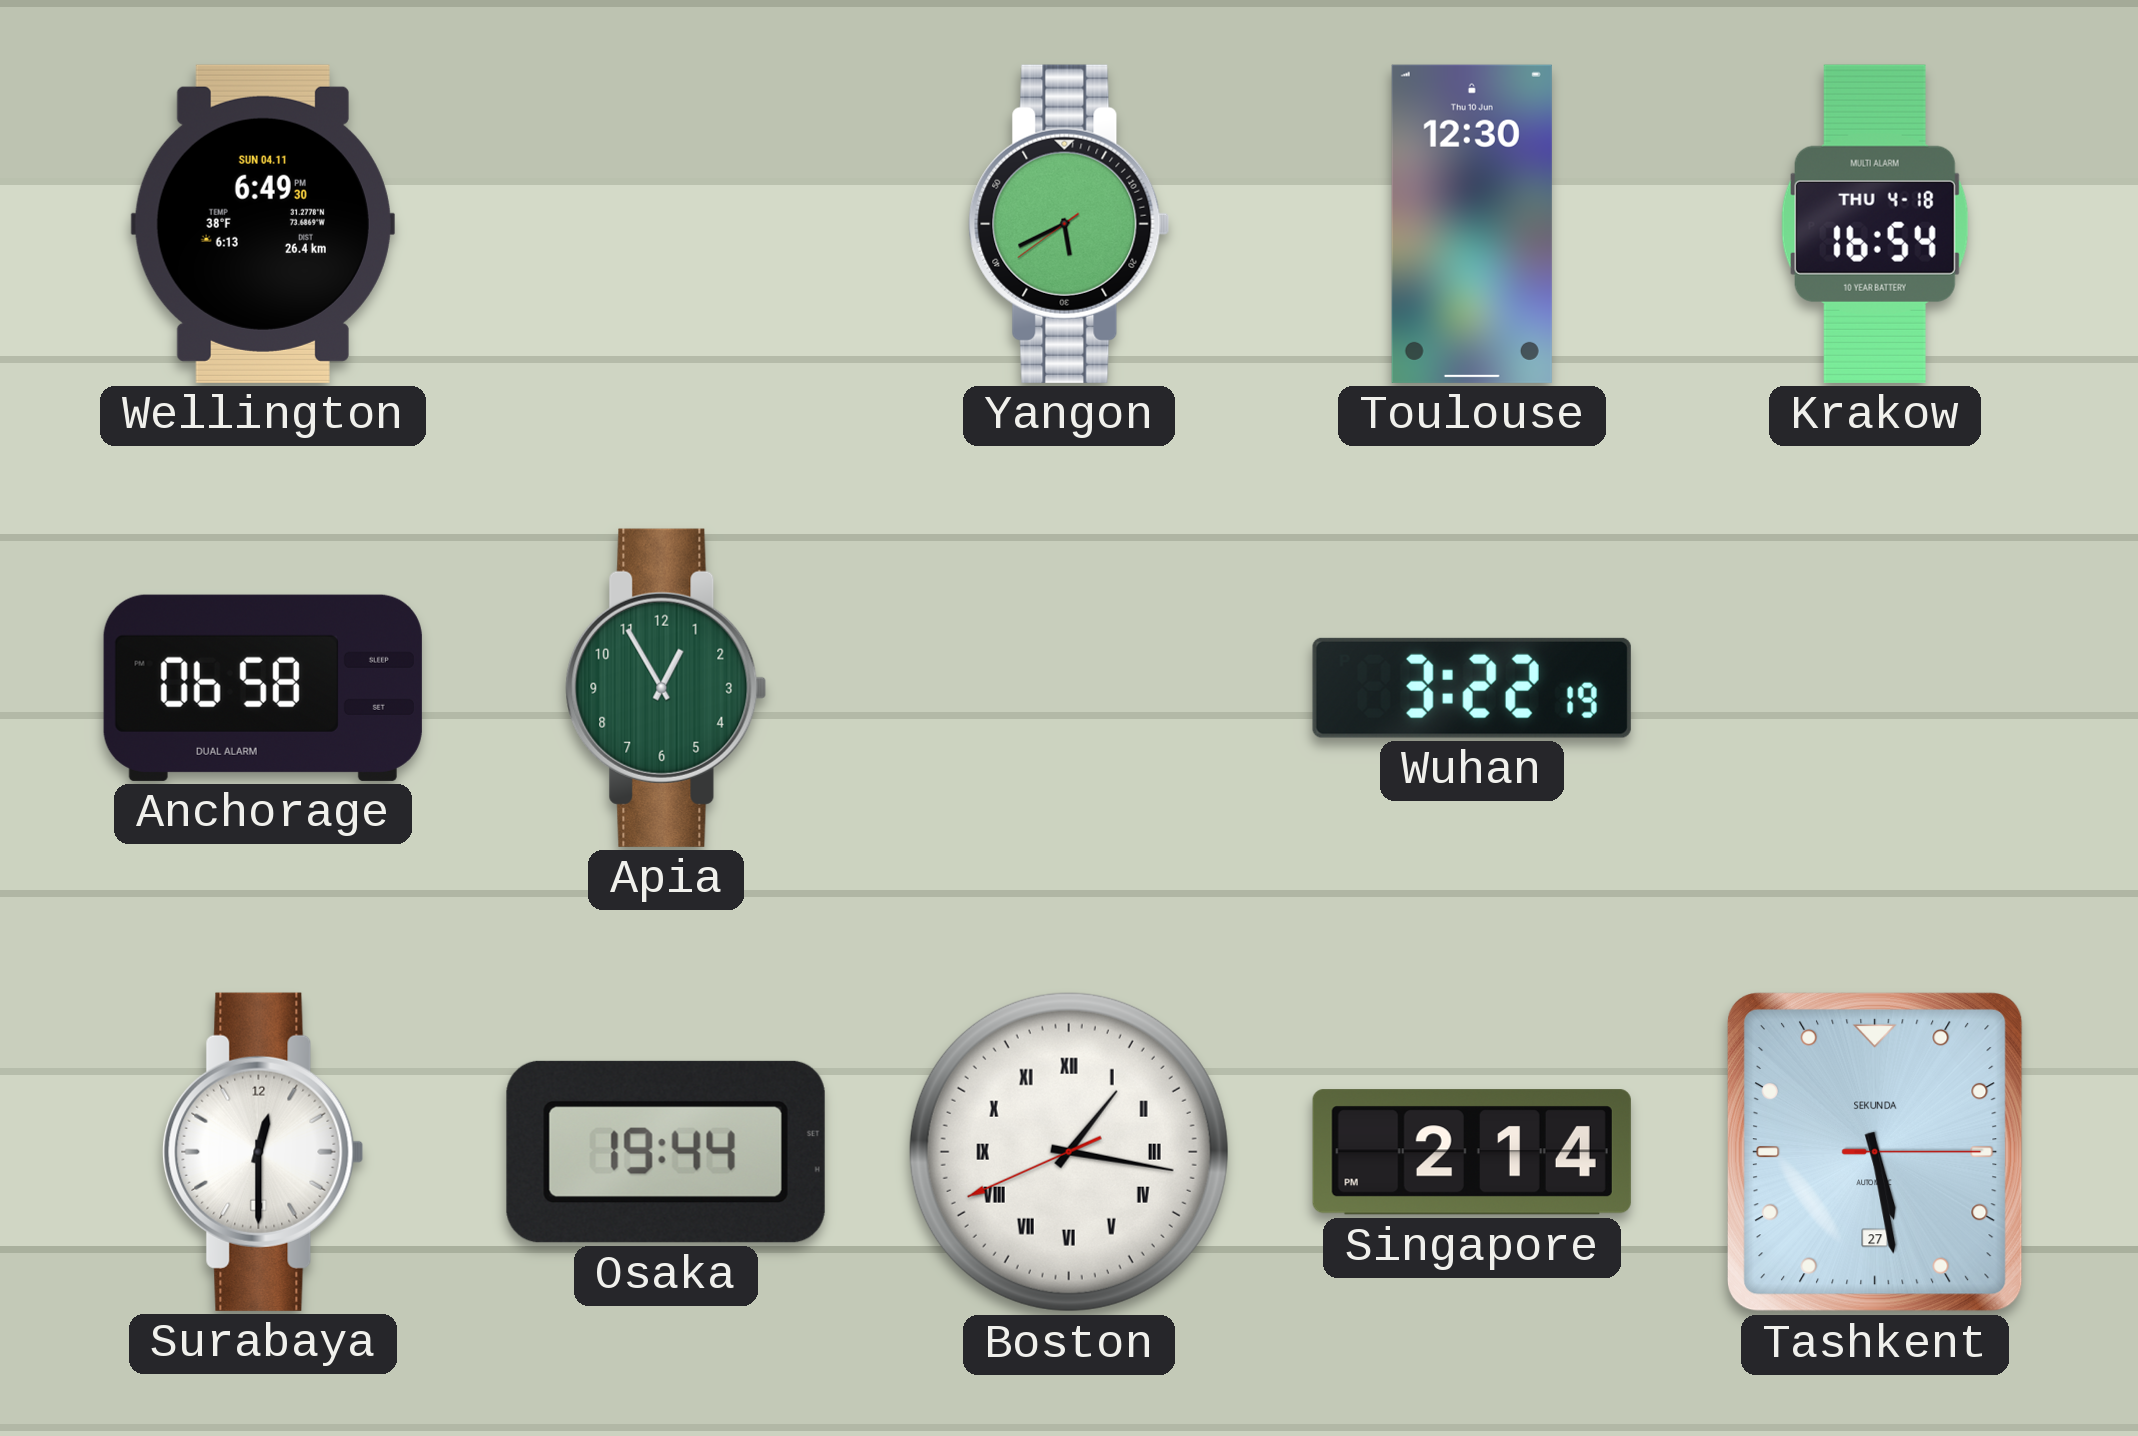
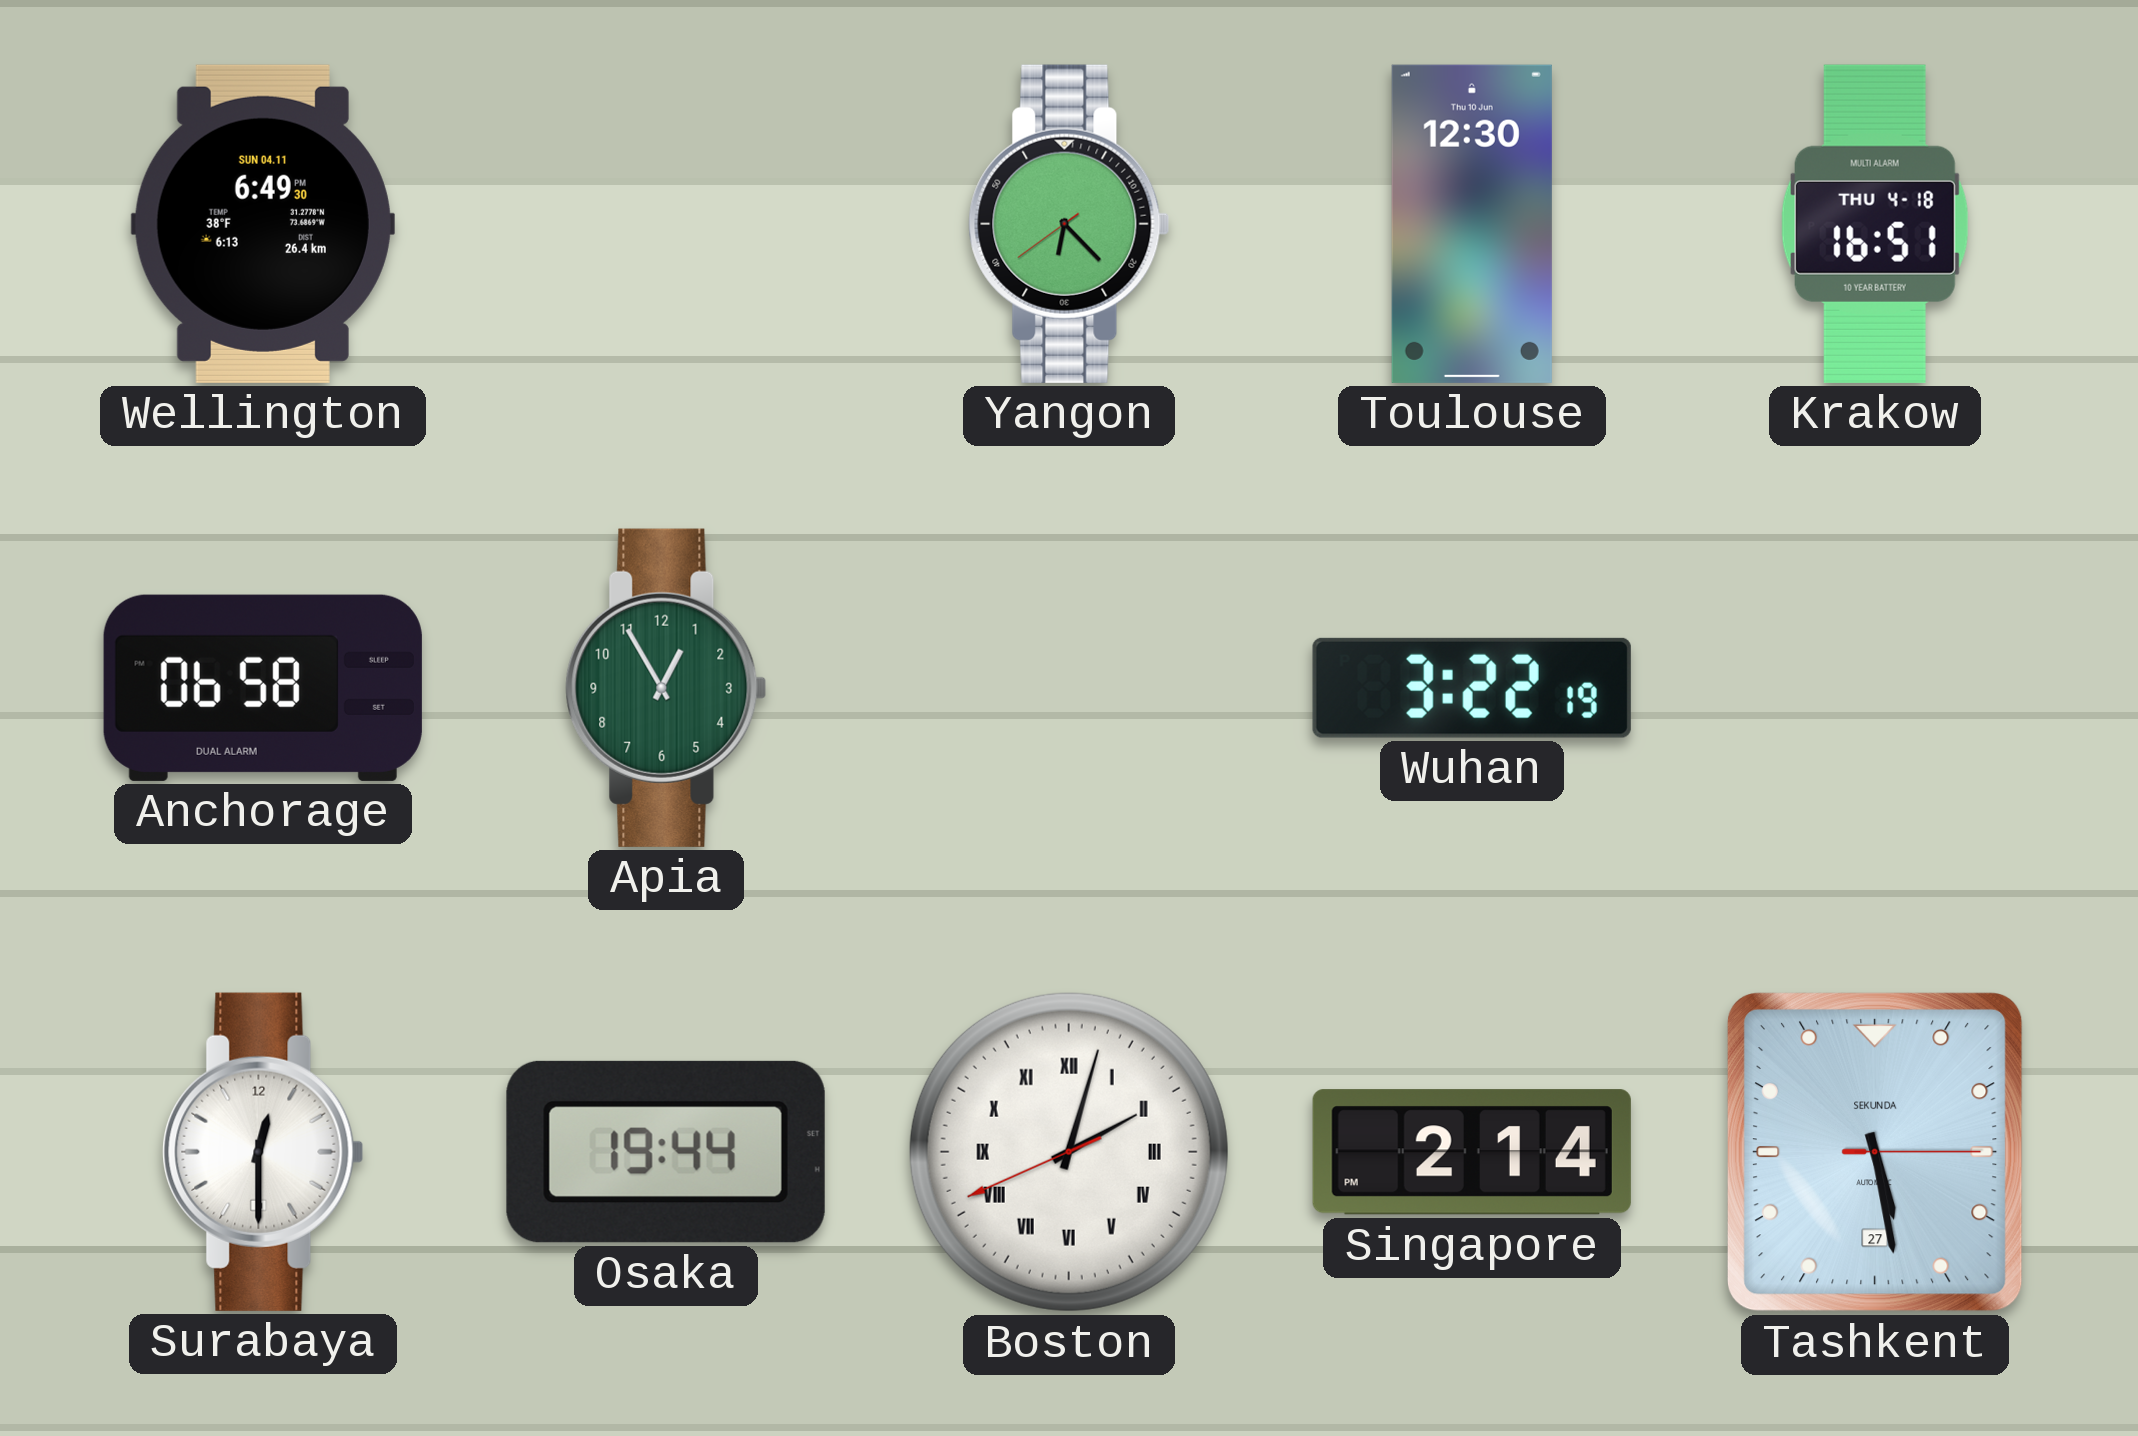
Yangon: 5:40 -> 6:22 (1069, 224)
Krakow: 16:54 -> 16:51 (1875, 224)
Boston: 1:16 -> 2:02 (1069, 1152)
